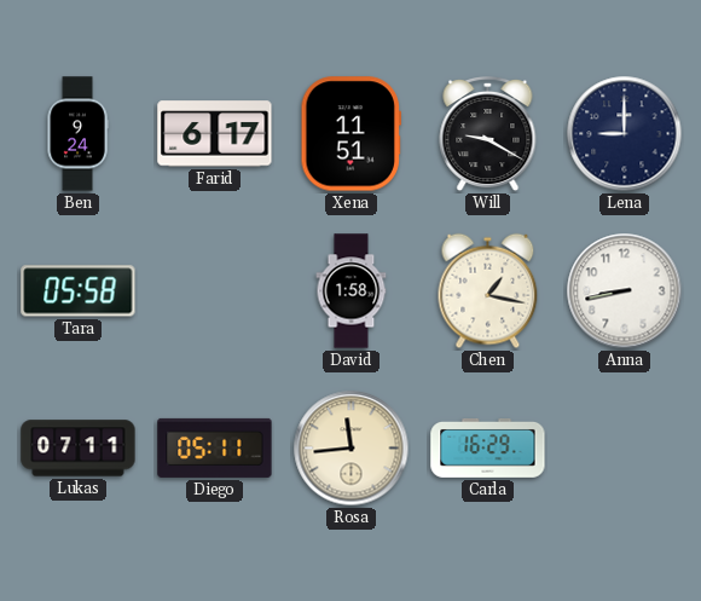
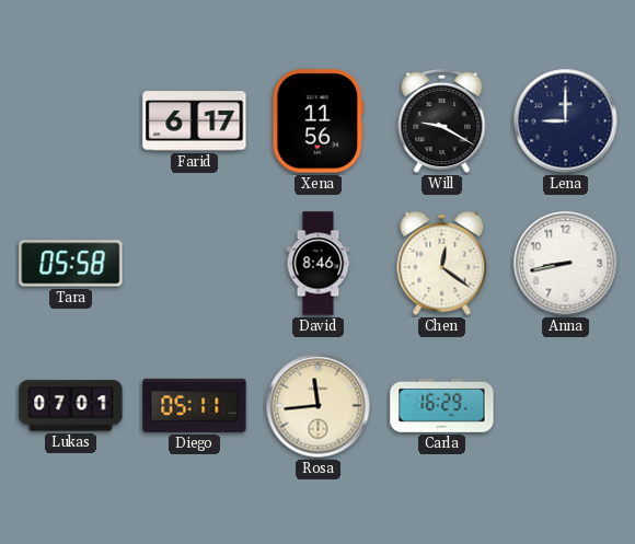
Ben: 9:24 -> none (77, 134)
Xena: 11:51 -> 11:56 (317, 121)
David: 1:58 -> 8:46 (319, 264)
Chen: 1:17 -> 12:21 (442, 264)
Lukas: 07:11 -> 07:01 (71, 406)
